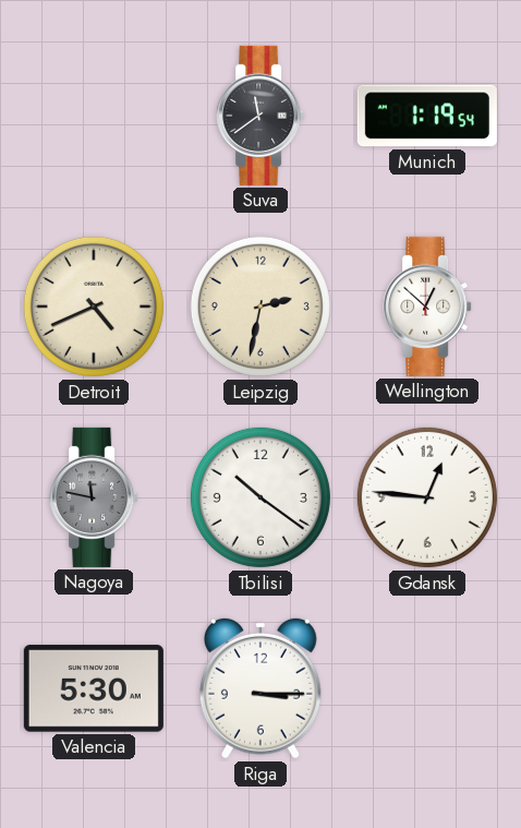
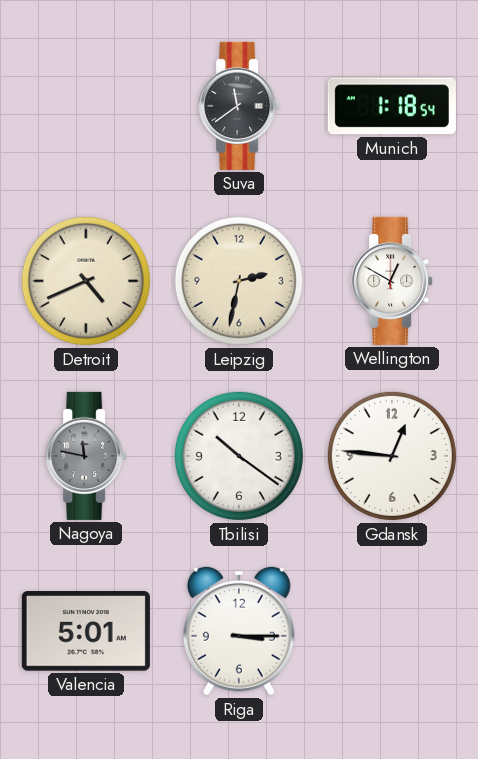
Munich: 1:19 -> 1:18 (392, 106)
Wellington: 12:52 -> 12:50 (392, 281)
Valencia: 5:30 -> 5:01 (86, 631)
